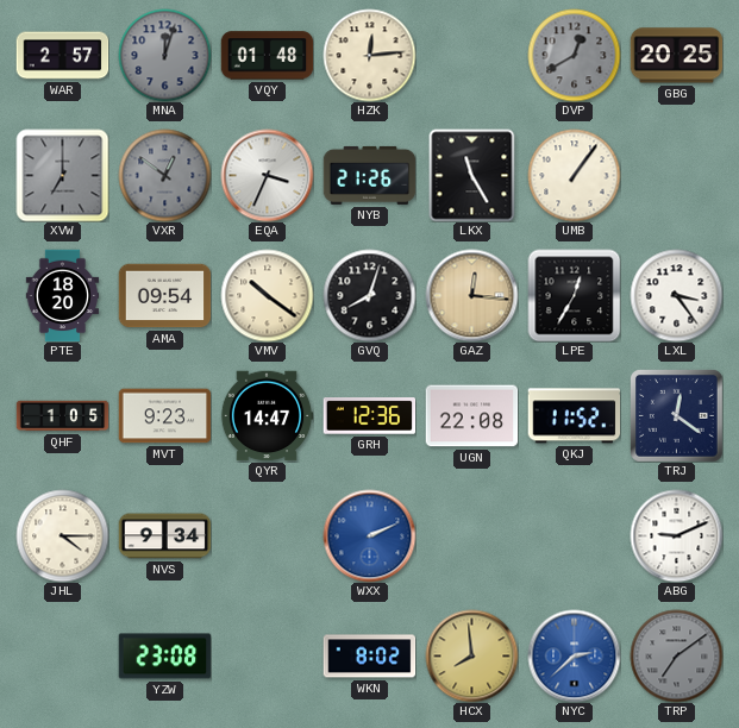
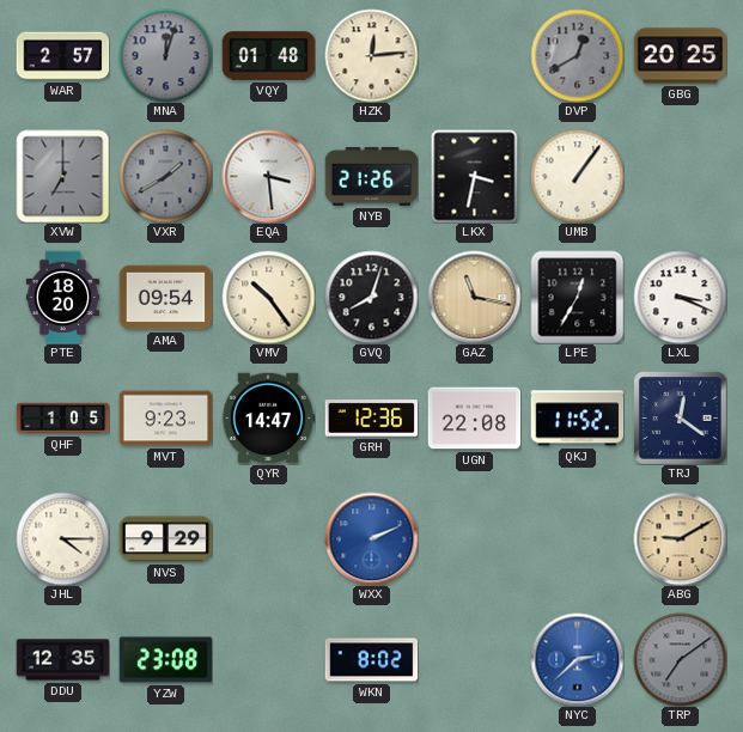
VXR: 12:51 -> 1:40 (165, 176)
EQA: 3:34 -> 3:29 (268, 176)
LKX: 11:25 -> 3:32 (475, 176)
VMV: 10:21 -> 10:24 (268, 297)
GAZ: 12:16 -> 11:17 (474, 297)
LXL: 3:24 -> 3:19 (680, 297)
NVS: 9:34 -> 9:29 (165, 539)
ABG: 9:11 -> 9:10 (680, 538)
ABG dial: white -> champagne (680, 538)
DDU: none -> 12:35 (62, 660)
HCX: 7:59 -> none (471, 655)
